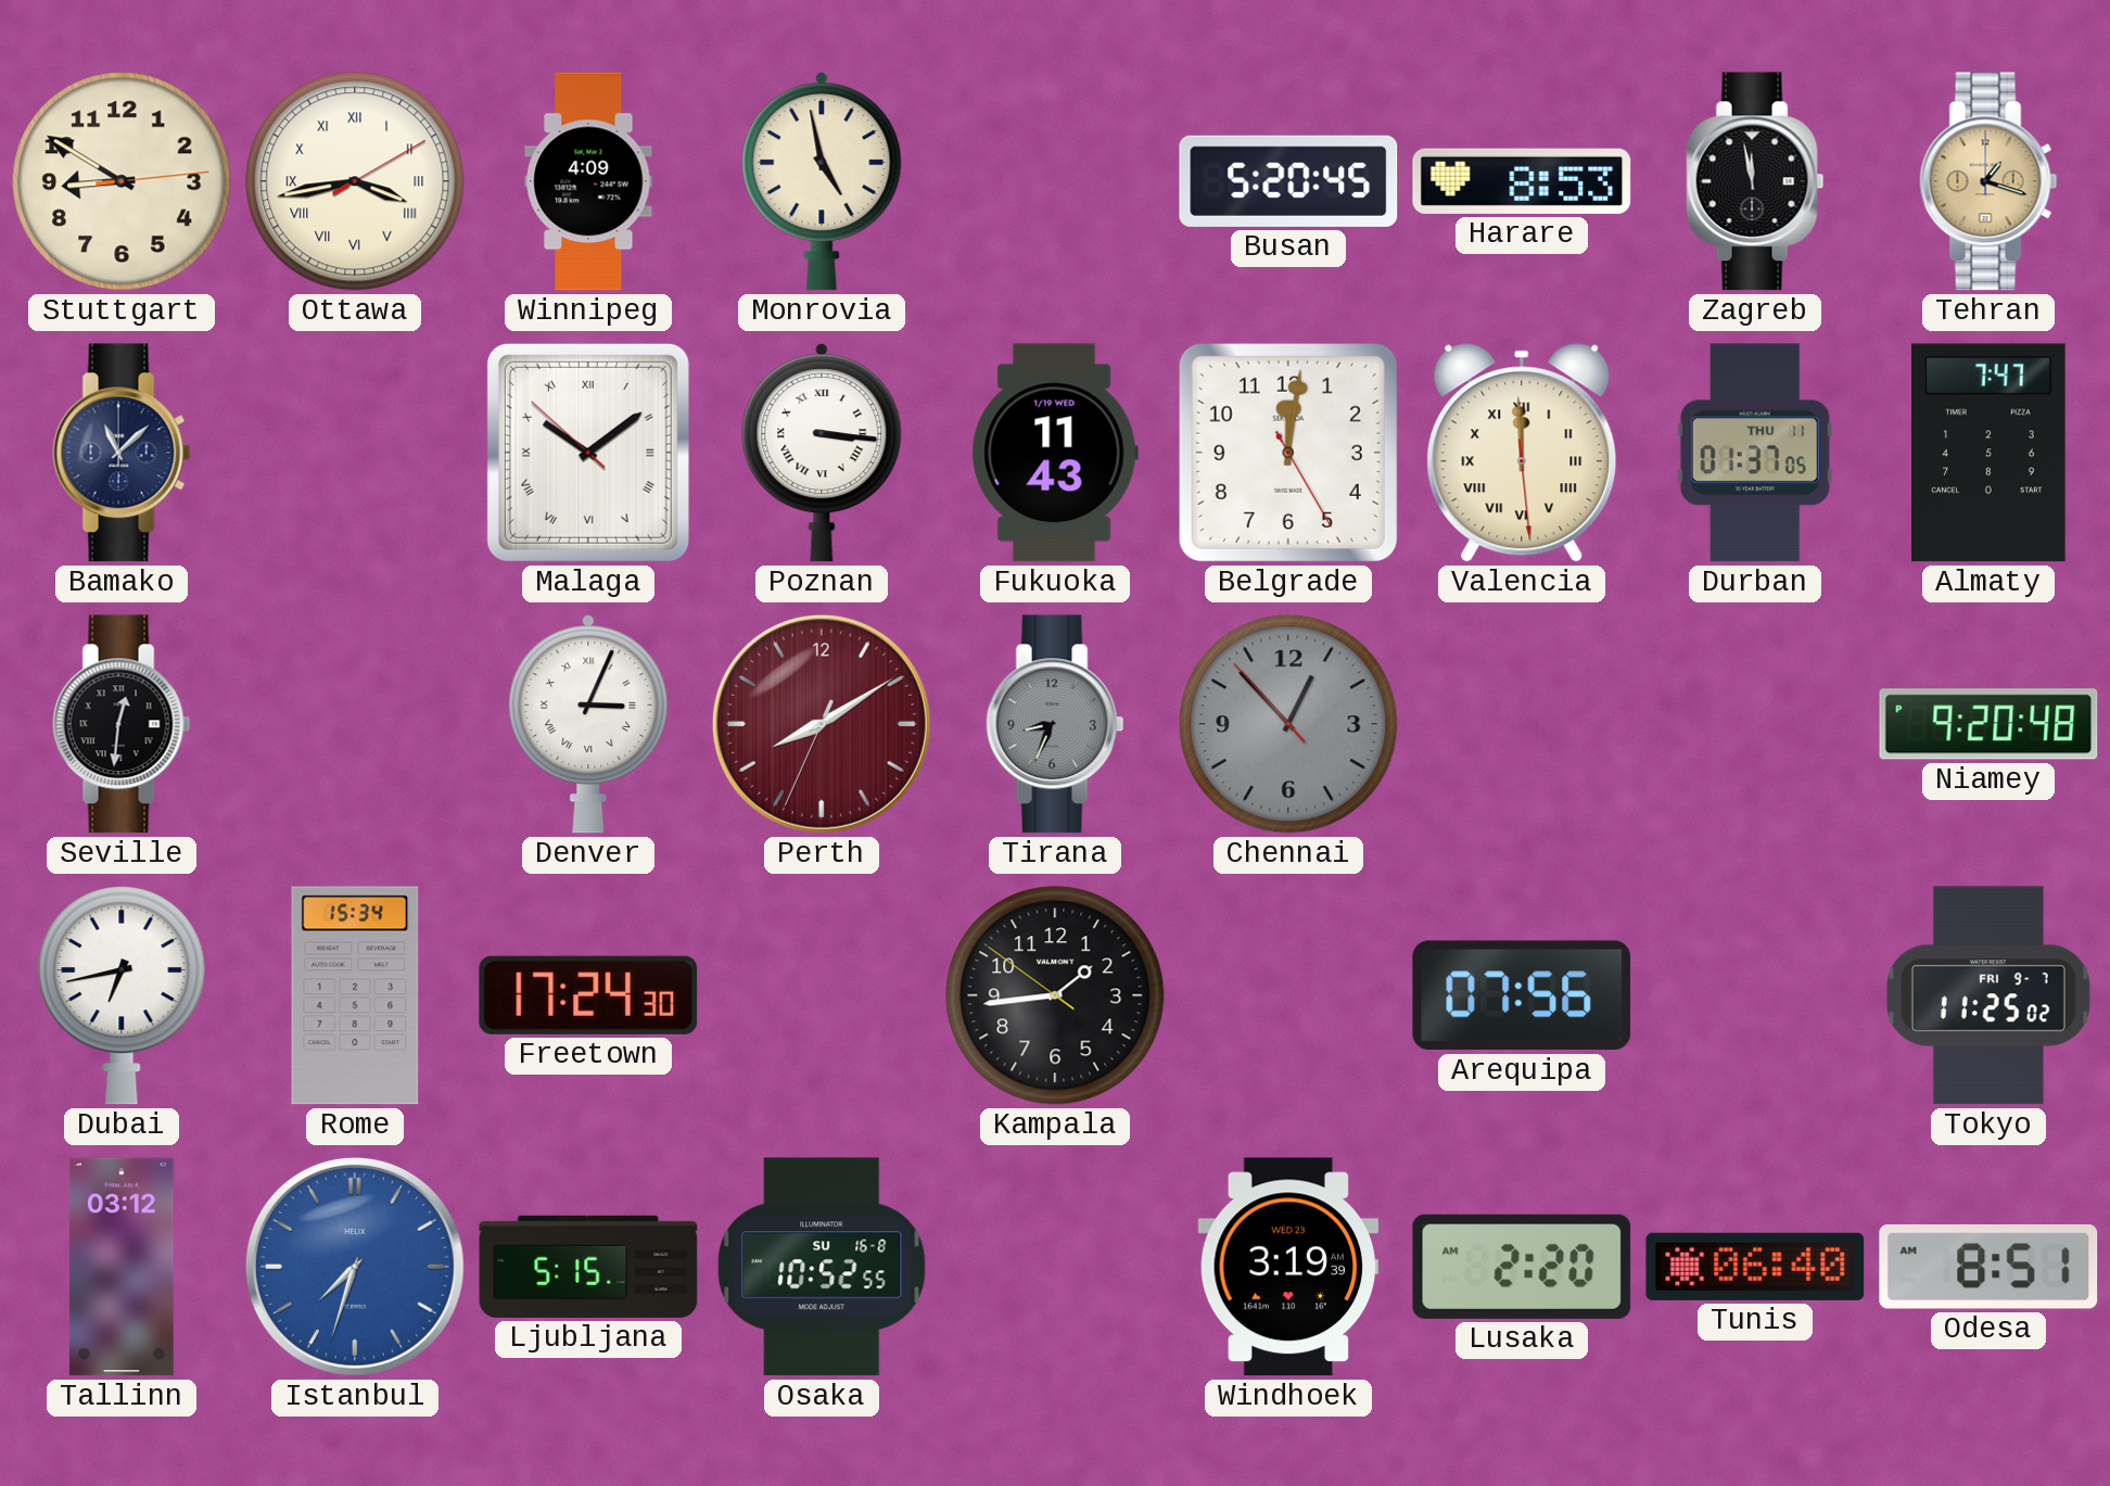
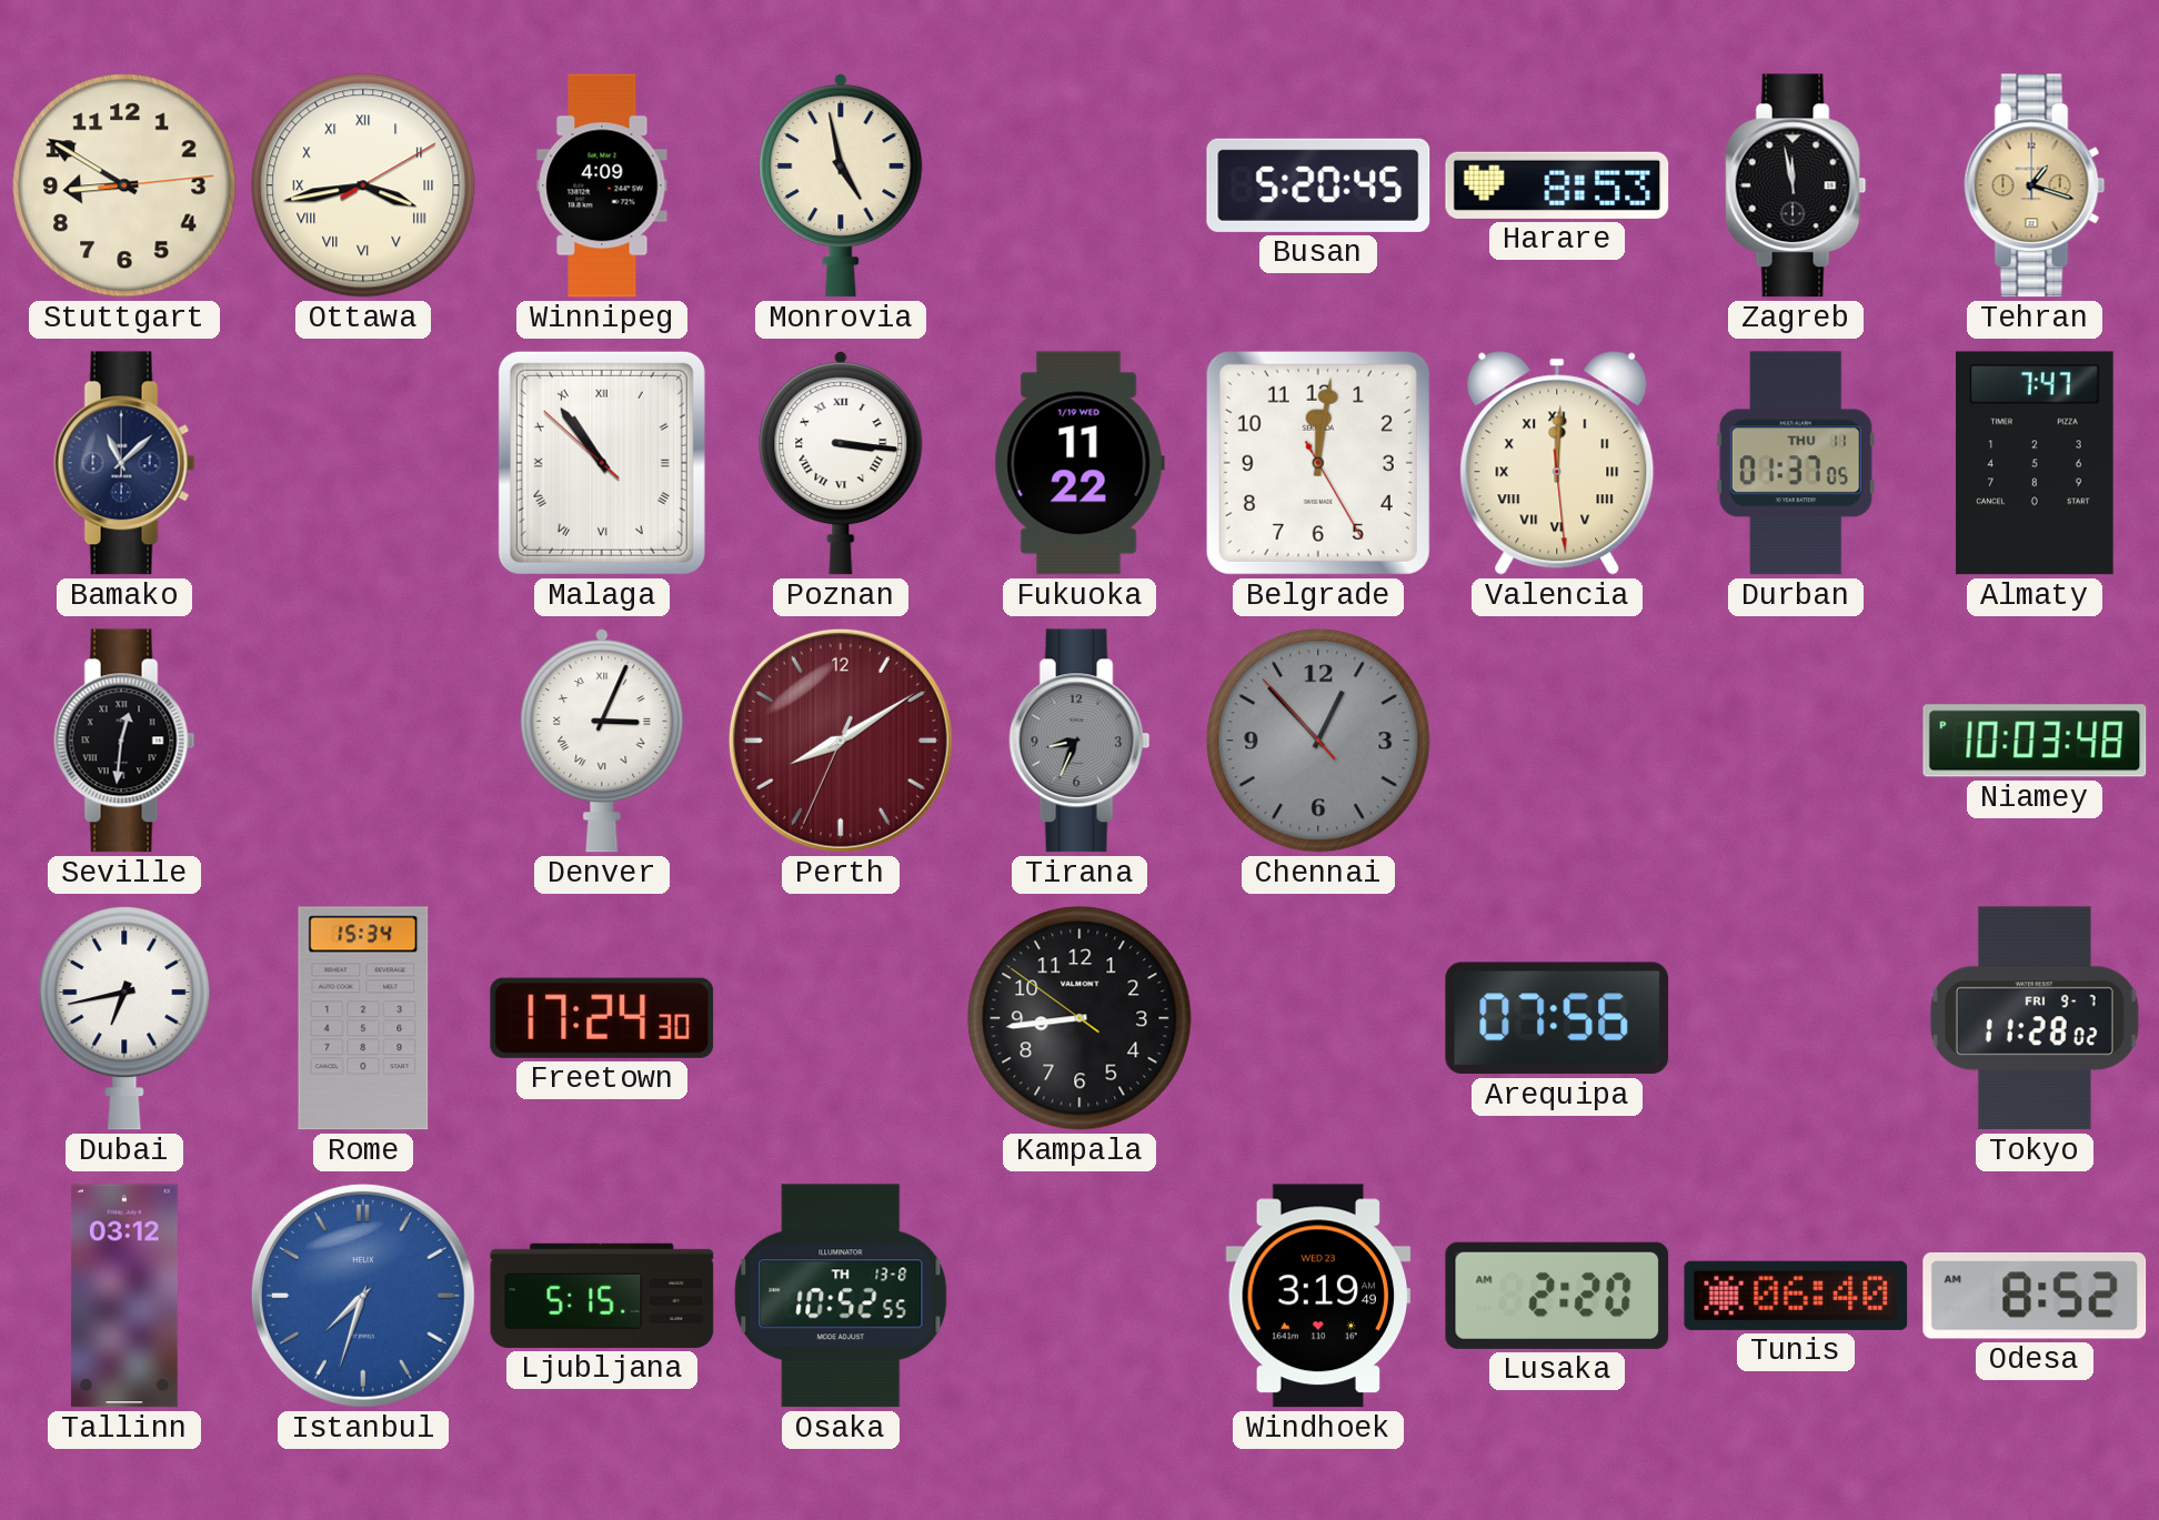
Malaga: 10:08 -> 10:53 (602, 463)
Fukuoka: 11:43 -> 11:22 (1079, 463)
Valencia: 11:59 -> 12:00 (1557, 463)
Niamey: 9:20 -> 10:03 (2035, 741)
Kampala: 1:43 -> 8:43 (1079, 1018)
Tokyo: 11:25 -> 11:28 (2035, 1018)
Osaka date: SU 16-8 -> TH 13-8 (841, 1296)
Windhoek: 3:19:39 -> 3:19:49 (1318, 1296)
Odesa: 8:51 -> 8:52 (2035, 1296)
